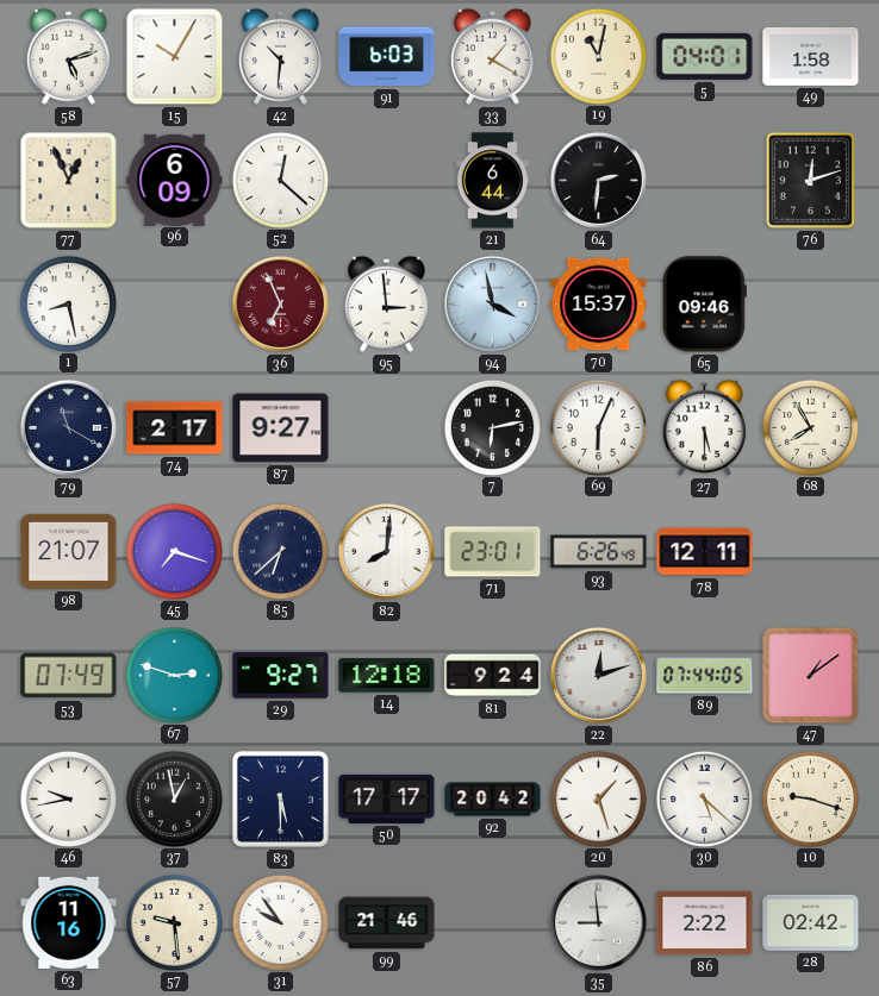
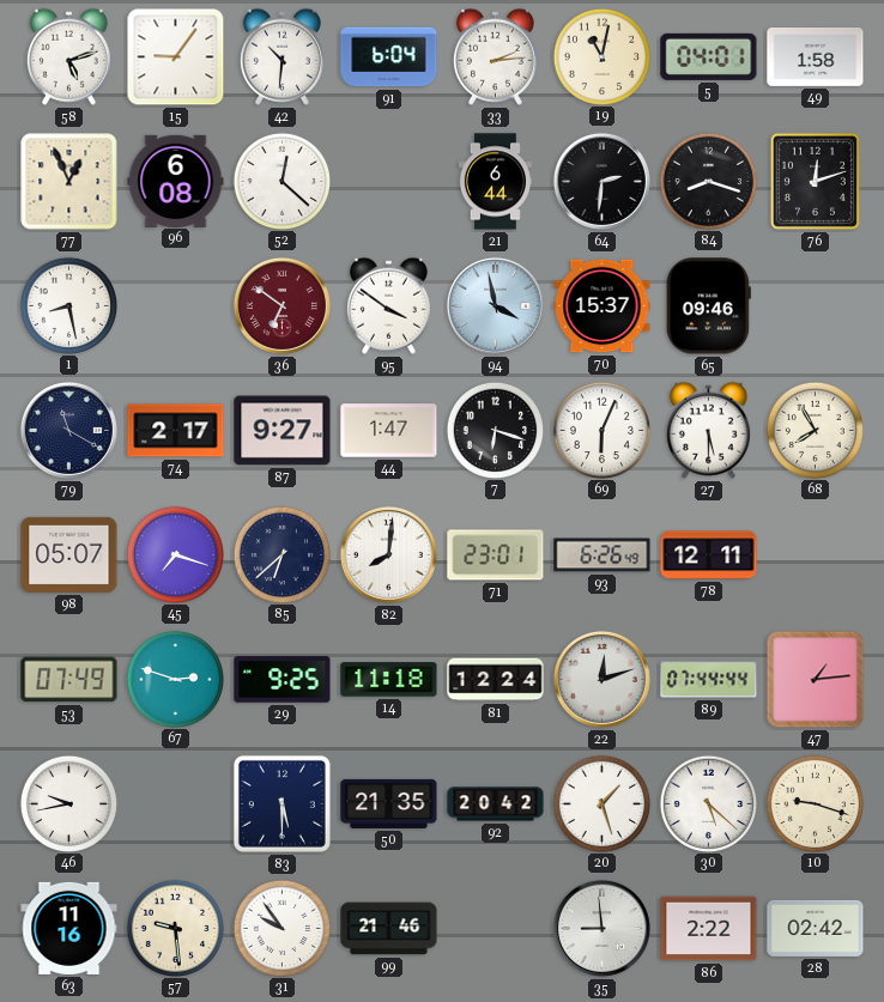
15: 10:05 -> 9:06 (176, 57)
91: 6:03 -> 6:04 (389, 57)
33: 1:20 -> 2:14 (495, 56)
96: 6:09 -> 6:08 (176, 181)
84: none -> 8:18 (708, 181)
36: 6:56 -> 6:51 (281, 305)
95: 2:59 -> 3:51 (388, 305)
44: none -> 1:47 (389, 431)
7: 6:13 -> 6:18 (495, 430)
98: 21:07 -> 05:07 (69, 554)
29: 9:27 -> 9:25 (283, 680)
14: 12:18 -> 11:18 (389, 680)
81: 9:24 -> 12:24 (496, 680)
89: 07:44:05 -> 07:44:44 (709, 680)
47: 1:09 -> 1:14 (816, 680)
37: 12:58 -> none (174, 798)
50: 17:17 -> 21:35 (389, 803)
